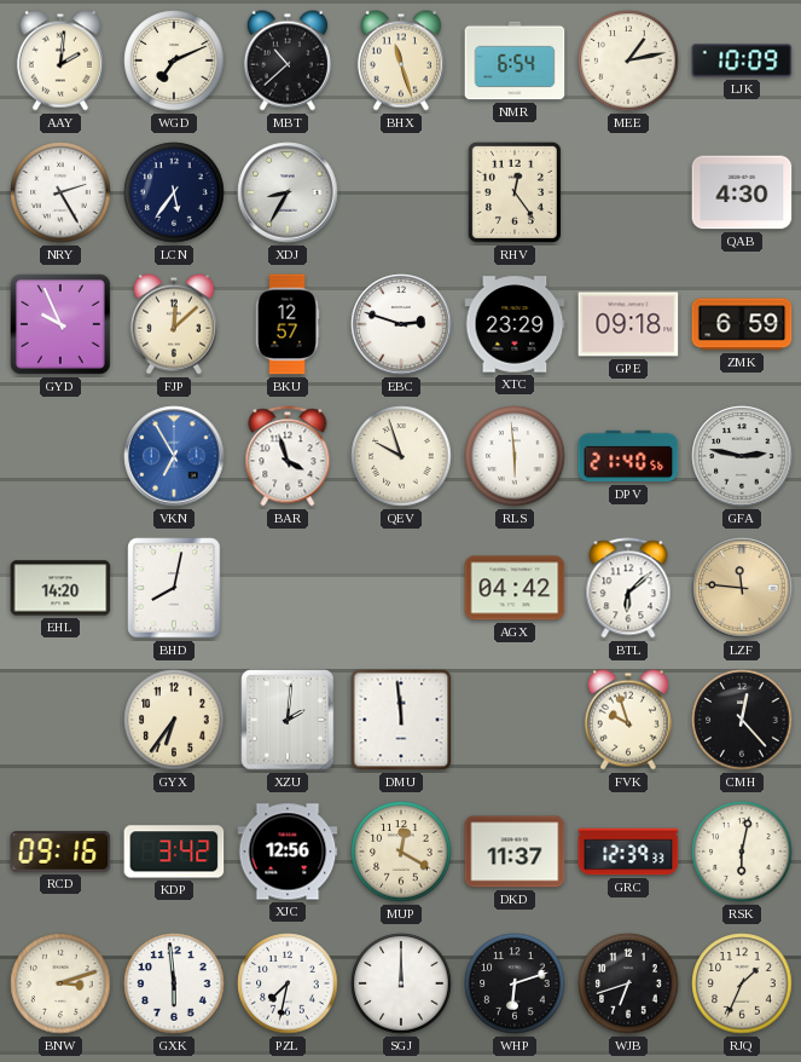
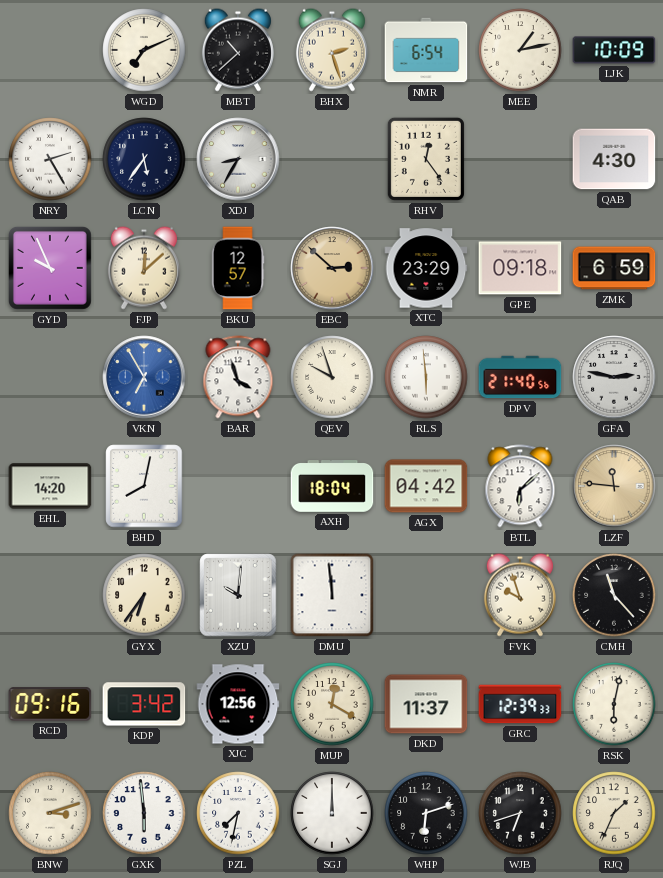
AAY: 2:01 -> none (60, 60)
BHX: 11:27 -> 2:27 (332, 50)
EBC: 2:48 -> 2:52 (332, 268)
EBC dial: white -> champagne (332, 268)
AXH: none -> 18:04 (332, 486)
XZU: 2:01 -> 10:01 (238, 595)
CMH: 12:23 -> 11:23 (614, 595)
